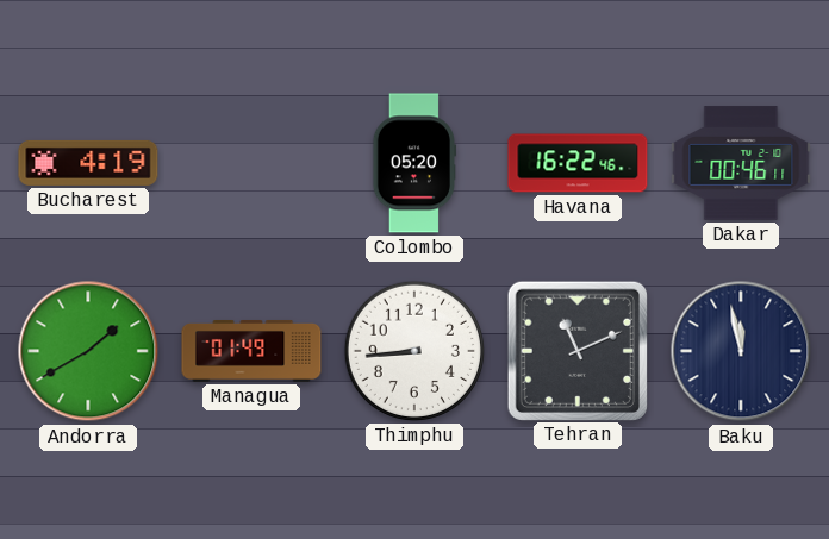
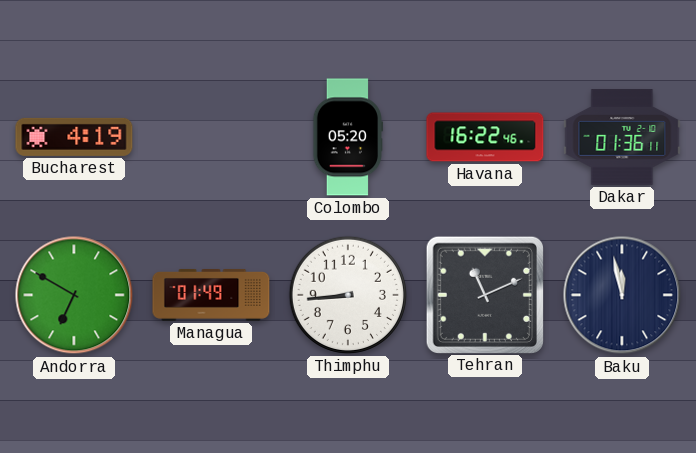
Dakar: 00:46 -> 01:36 (622, 137)
Andorra: 1:40 -> 6:50 (74, 295)
